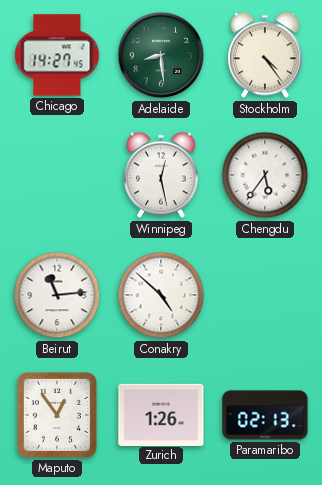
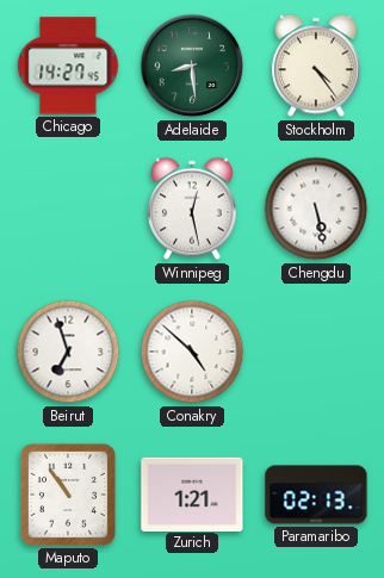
Chengdu: 5:36 -> 5:28 (316, 209)
Beirut: 11:14 -> 6:57 (68, 352)
Maputo: 12:54 -> 10:54 (68, 495)
Zurich: 1:26 -> 1:21 (192, 493)
